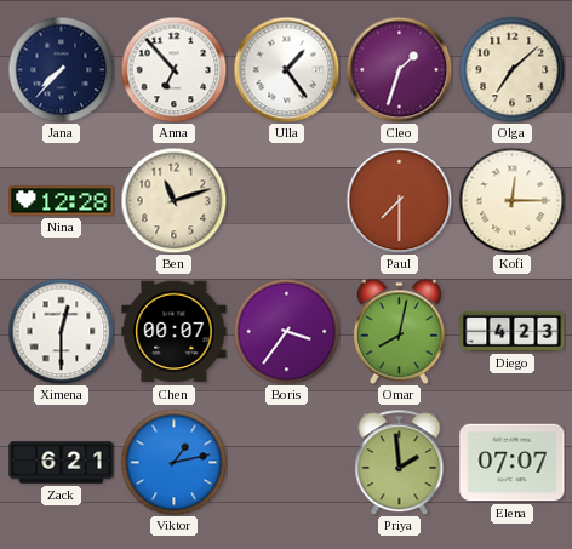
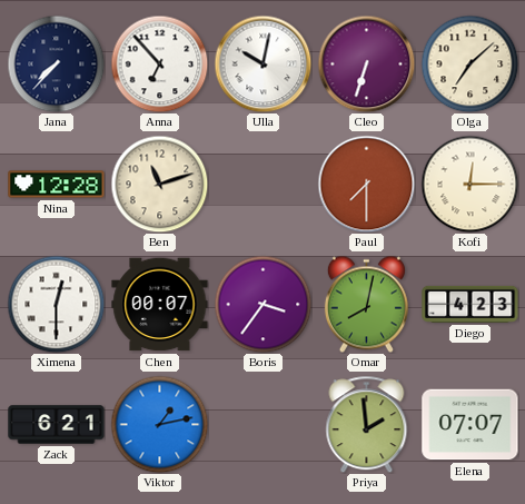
Ulla: 1:24 -> 10:02 (262, 63)
Cleo: 1:33 -> 6:33 (366, 63)
